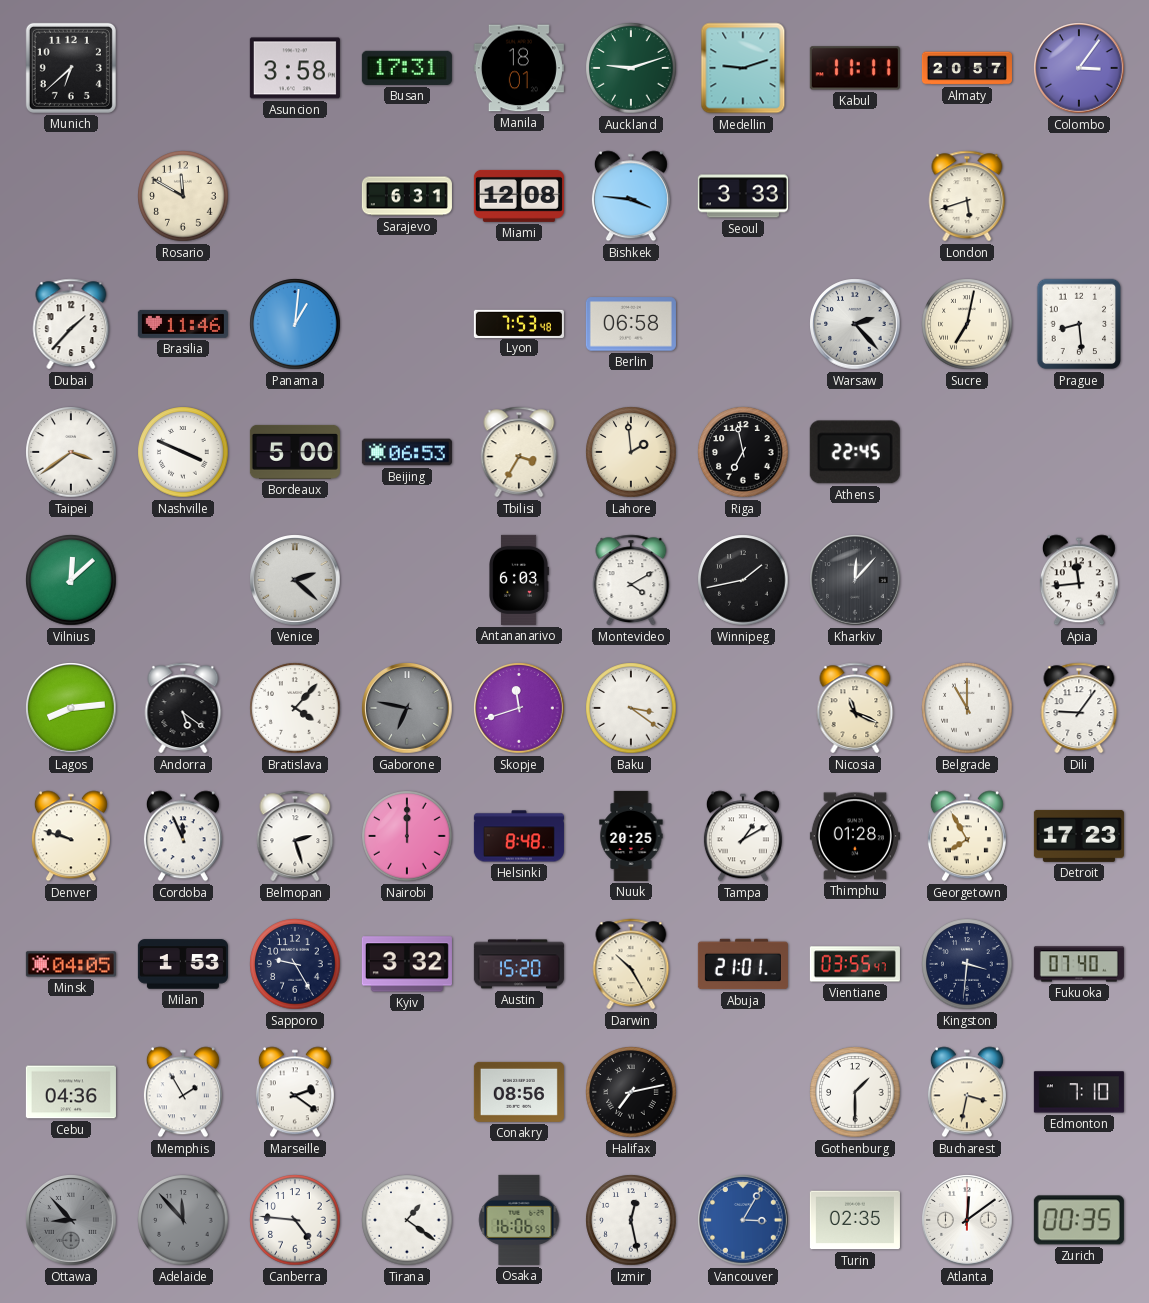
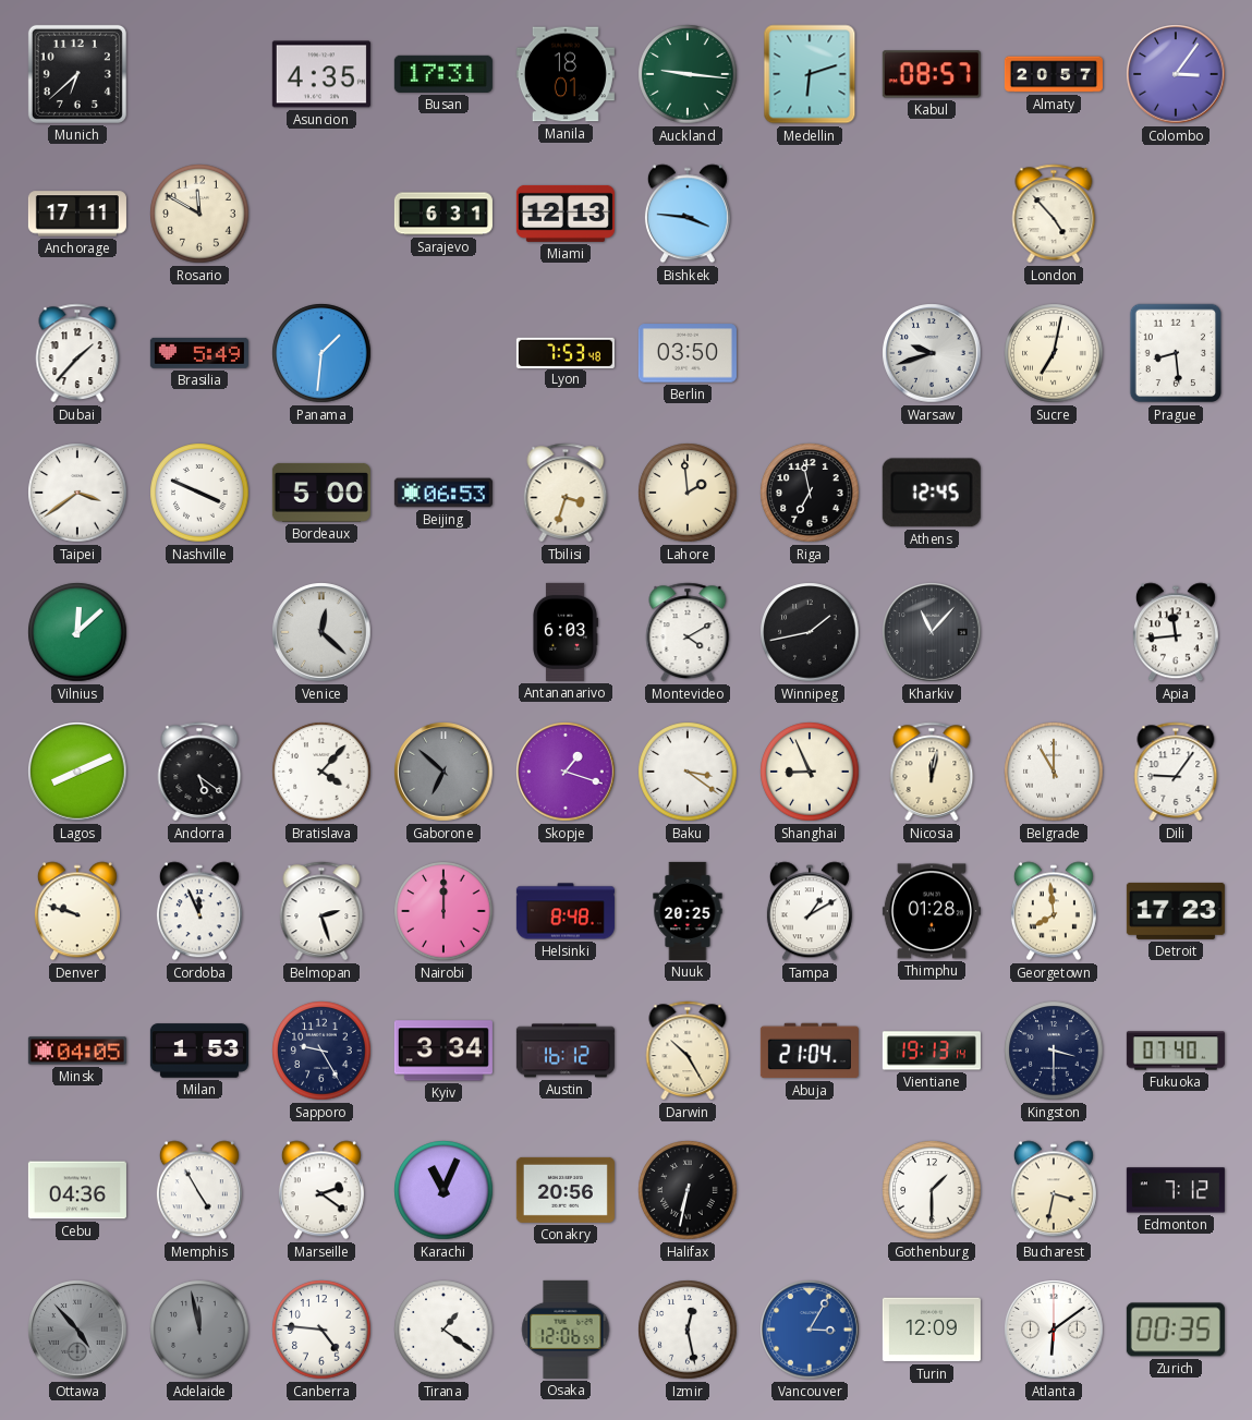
Asuncion: 3:58 -> 4:35 (321, 74)
Auckland: 9:12 -> 9:16 (688, 74)
Medellin: 9:12 -> 6:12 (810, 74)
Kabul: 11:11 -> 08:57 (932, 74)
Anchorage: none -> 17:11 (77, 214)
Miami: 12:08 -> 12:13 (566, 214)
Seoul: 3:33 -> none (743, 196)
London: 5:42 -> 4:53 (1054, 214)
Brasilia: 11:46 -> 5:49 (199, 353)
Panama: 1:01 -> 1:31 (321, 353)
Berlin: 06:58 -> 03:50 (688, 353)
Warsaw: 2:23 -> 9:42 (932, 353)
Tbilisi: 3:35 -> 3:33 (566, 493)
Athens: 22:45 -> 12:45 (932, 493)
Venice: 2:22 -> 12:22 (321, 632)
Kharkiv: 12:07 -> 11:07 (932, 632)
Lagos: 8:14 -> 8:11 (77, 772)
Gaborone: 6:47 -> 6:52 (443, 772)
Skopje: 11:42 -> 1:18 (566, 772)
Shanghai: none -> 8:56 (810, 772)
Nicosia: 11:19 -> 12:02 (932, 772)
Georgetown: 7:55 -> 7:59 (1054, 911)
Kyiv: 3:32 -> 3:34 (443, 1051)
Austin: 15:20 -> 16:12 (566, 1051)
Abuja: 21:01 -> 21:04 (810, 1051)
Vientiane: 03:55 -> 19:13 (932, 1051)
Kingston: 3:31 -> 3:30 (1054, 1051)
Memphis: 1:55 -> 4:55 (199, 1190)
Karachi: none -> 11:04 (443, 1190)
Conakry: 08:56 -> 20:56 (566, 1190)
Halifax: 7:13 -> 6:32 (688, 1190)
Edmonton: 7:10 -> 7:12 (1176, 1190)
Ottawa: 8:53 -> 4:53 (77, 1330)
Adelaide: 11:53 -> 11:58 (199, 1330)
Osaka: 16:06 -> 12:06 (566, 1330)
Turin: 02:35 -> 12:09 (932, 1330)
Atlanta: 12:09 -> 6:09 (1054, 1330)
